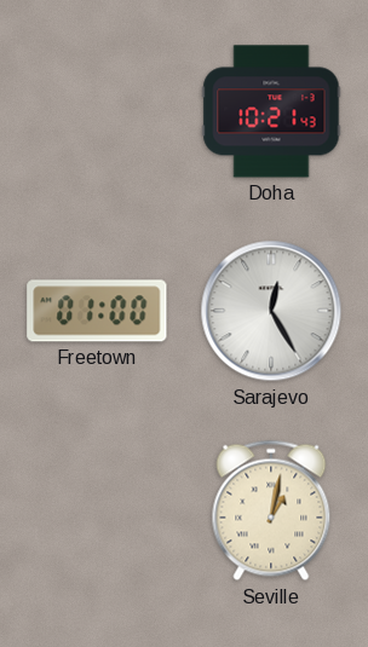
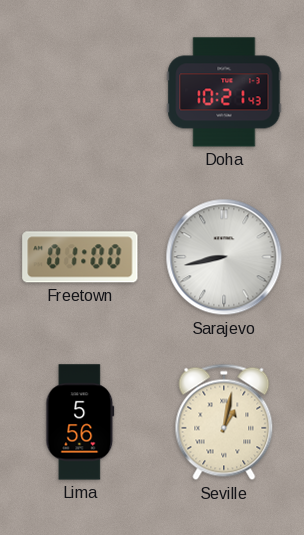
Sarajevo: 12:25 -> 8:43 (224, 257)
Lima: none -> 5:56 (80, 422)
